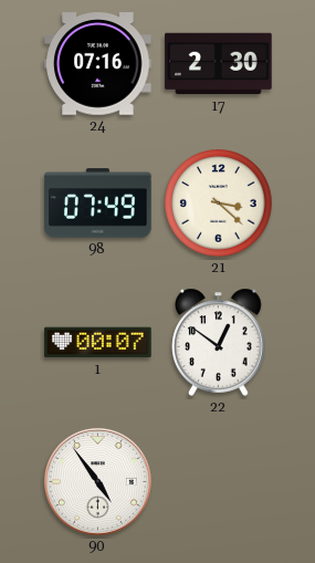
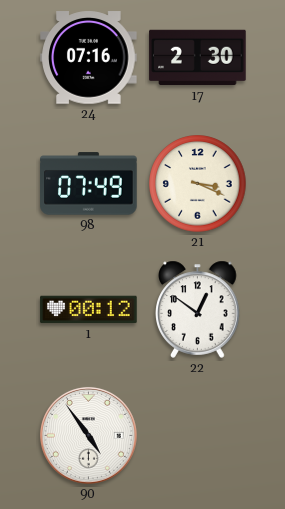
21: 3:22 -> 3:19 (198, 184)
1: 00:07 -> 00:12 (89, 310)
